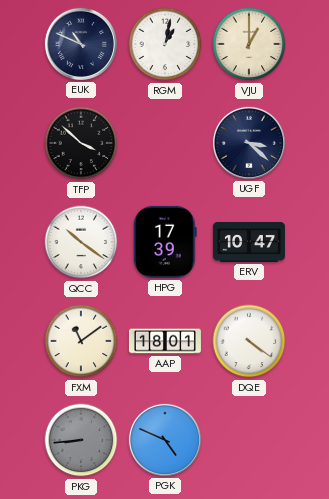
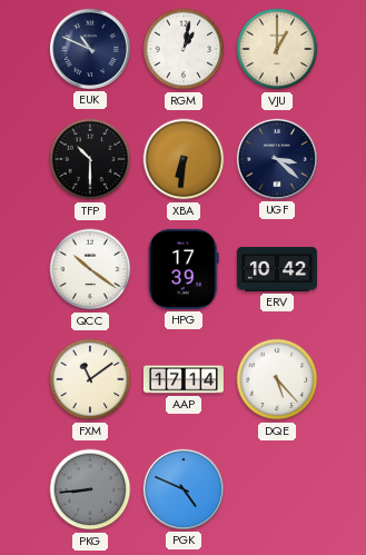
TFP: 3:52 -> 10:30 (90, 159)
XBA: none -> 6:31 (184, 159)
ERV: 10:47 -> 10:42 (277, 269)
AAP: 18:01 -> 17:14 (184, 379)
DQE: 4:21 -> 5:23 (277, 379)
